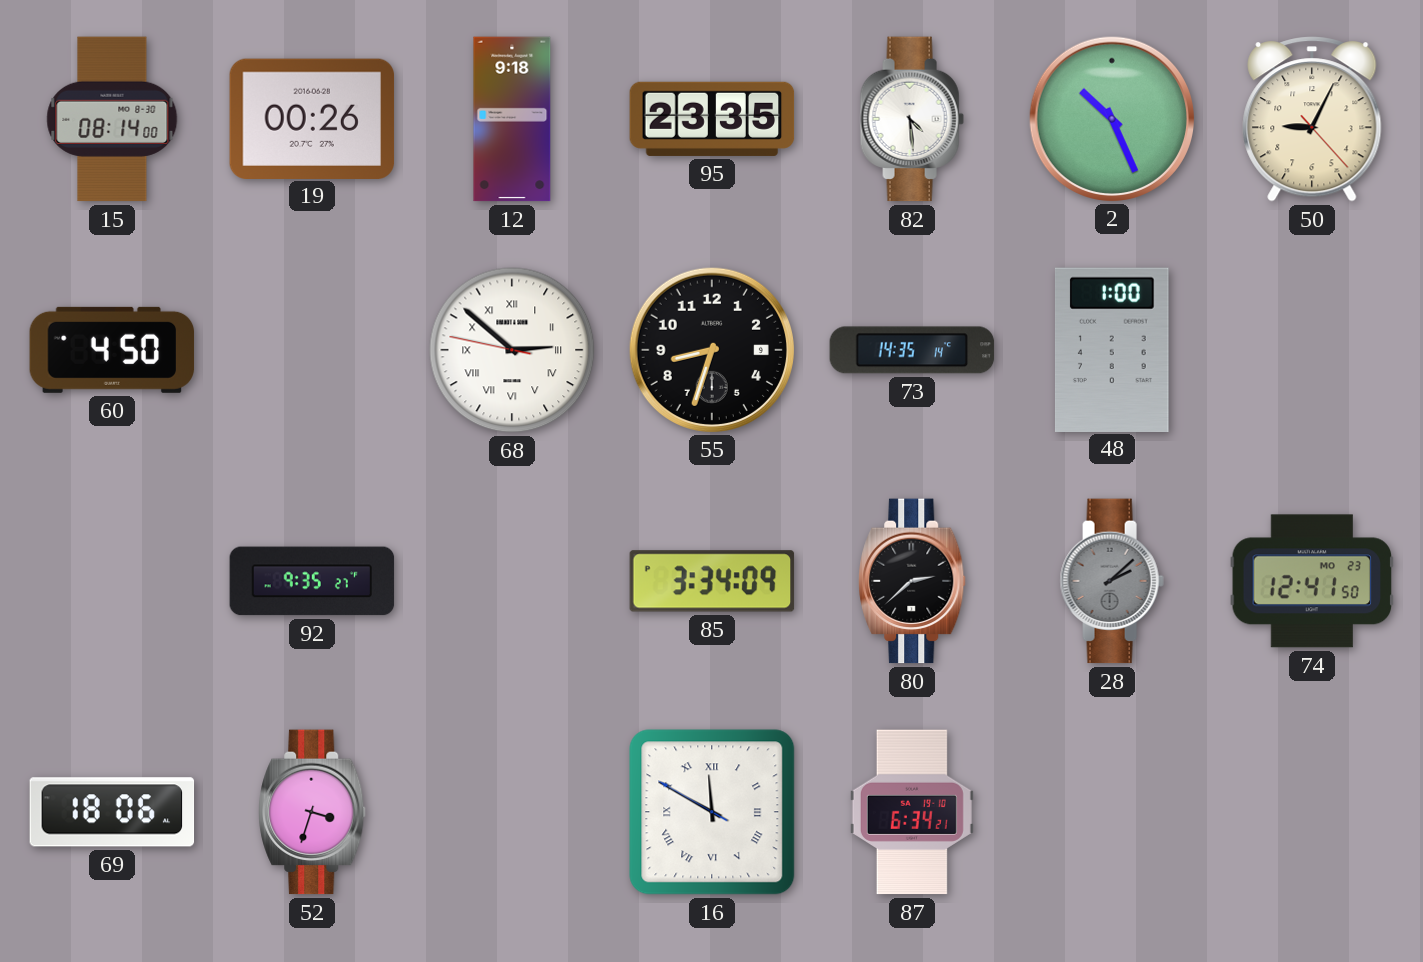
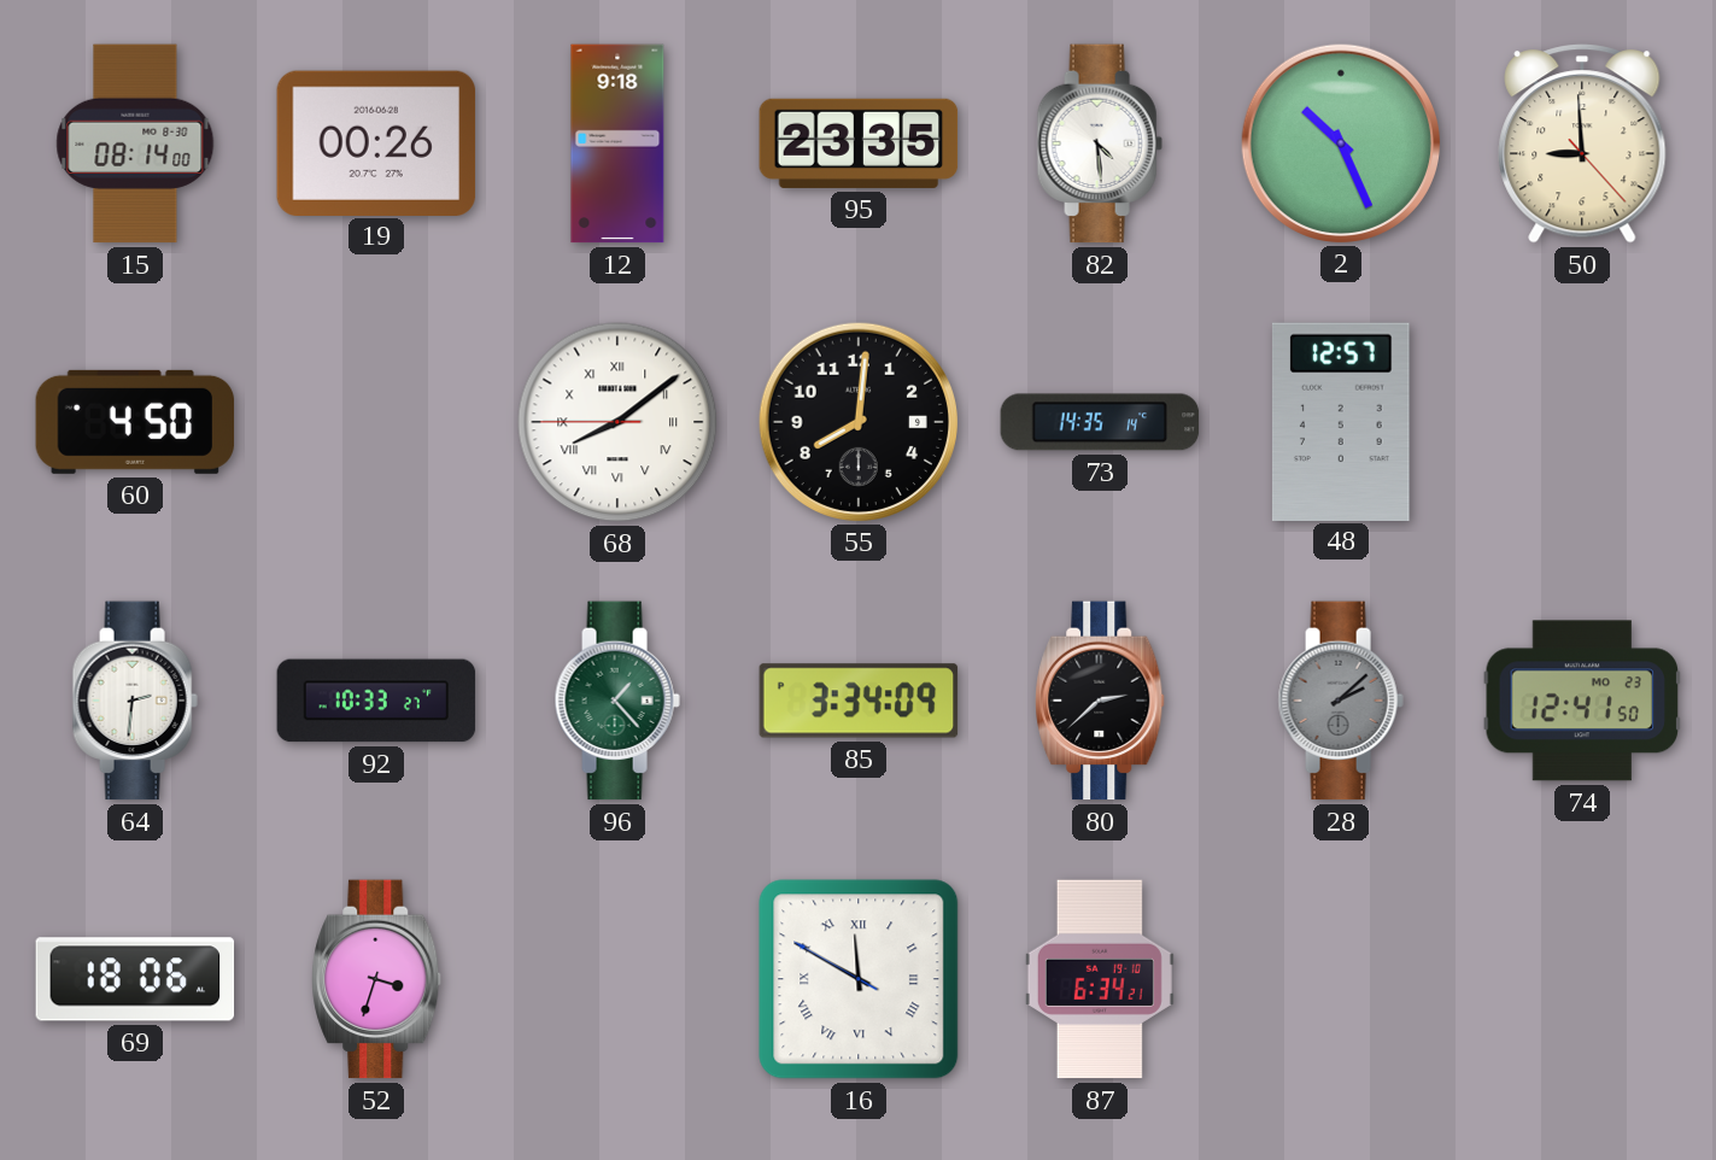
50: 9:04 -> 8:59 (1582, 143)
68: 2:51 -> 8:08 (617, 422)
55: 8:33 -> 8:01 (857, 421)
48: 1:00 -> 12:57 (1341, 421)
64: none -> 2:31 (135, 701)
92: 9:35 -> 10:33 (376, 701)
96: none -> 1:23 (617, 701)
